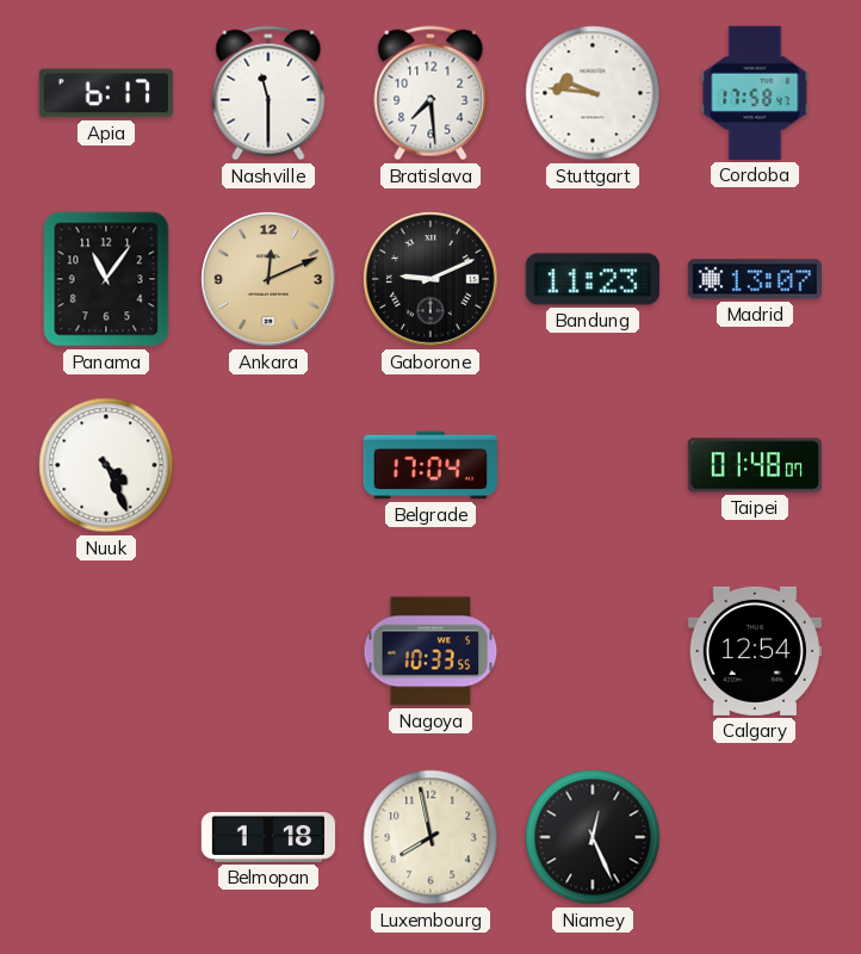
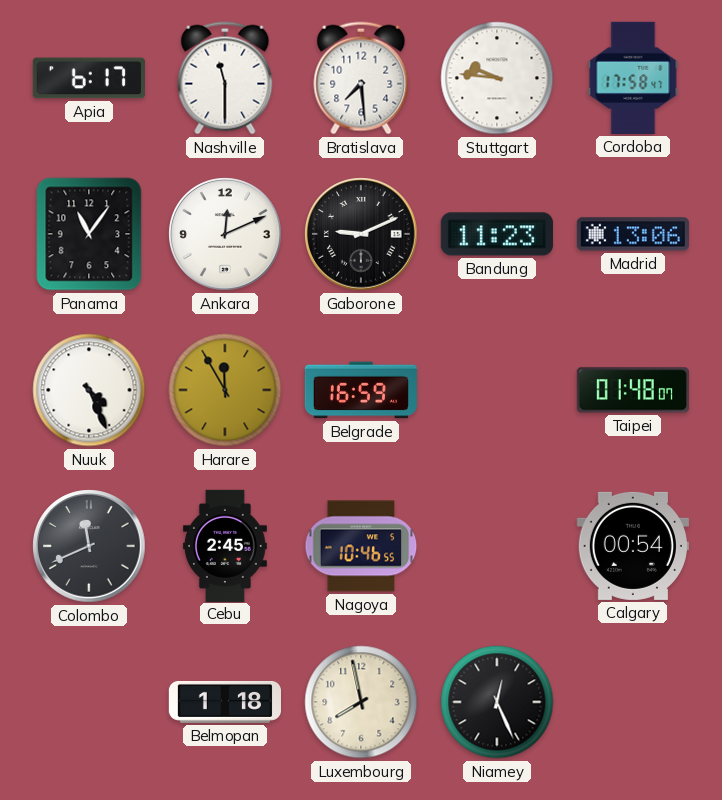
Ankara dial: champagne -> white (225, 234)
Madrid: 13:07 -> 13:06 (633, 234)
Harare: none -> 11:55 (225, 390)
Belgrade: 17:04 -> 16:59 (360, 390)
Colombo: none -> 11:41 (89, 546)
Cebu: none -> 2:45 (225, 545)
Nagoya: 10:33 -> 10:46 (361, 546)
Calgary: 12:54 -> 00:54 (633, 546)
